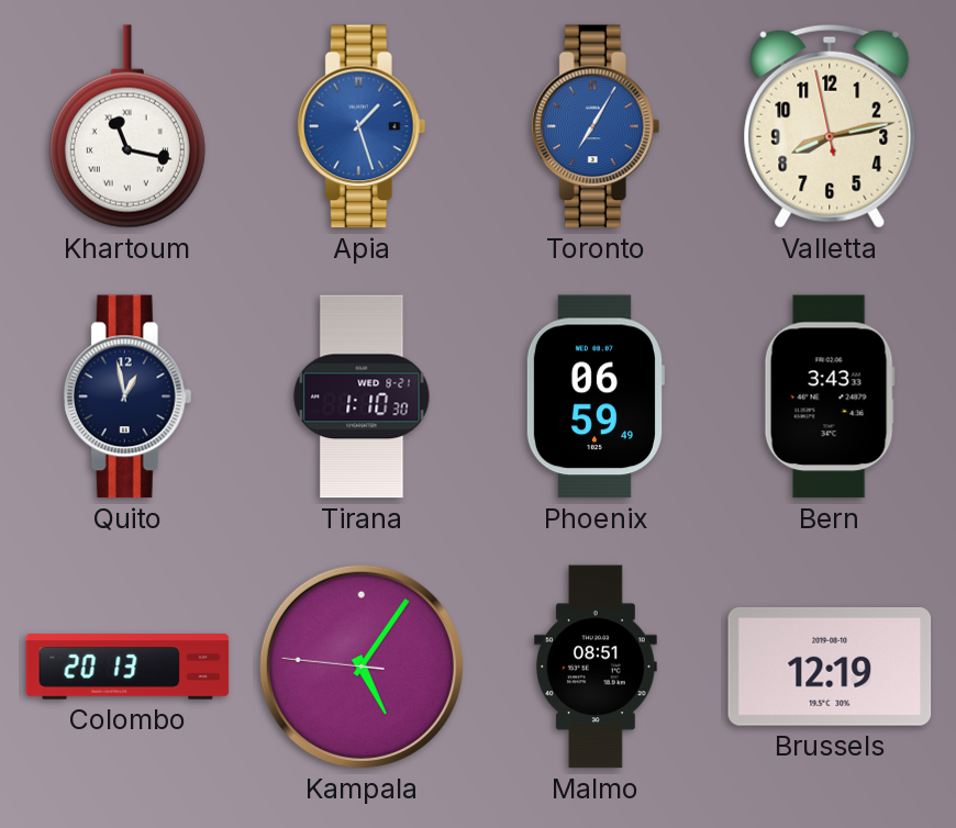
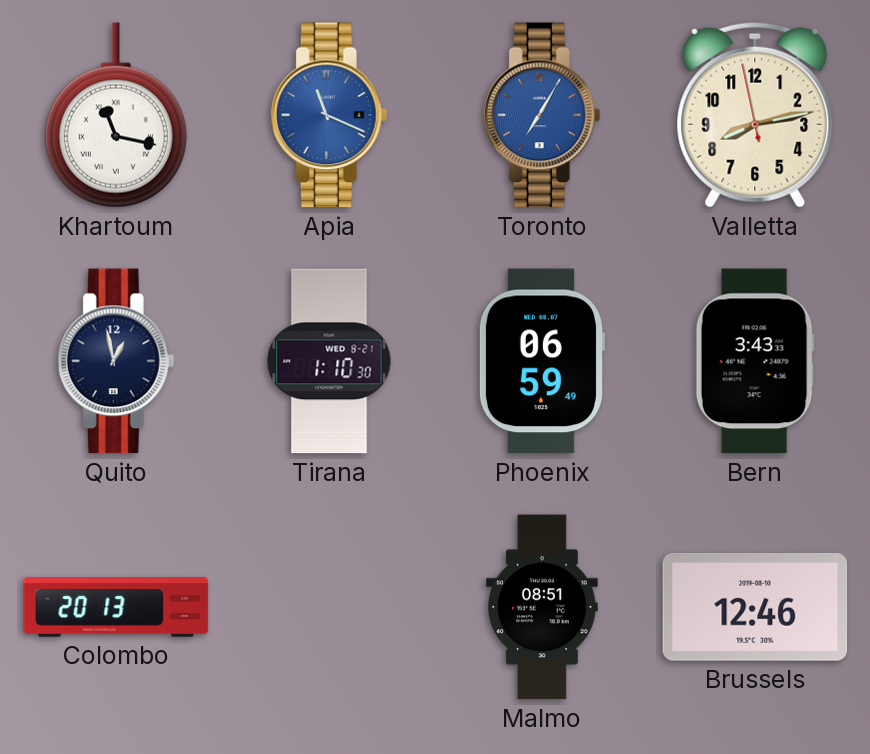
Apia: 1:27 -> 11:19 (329, 115)
Kampala: 5:05 -> none (362, 667)
Brussels: 12:19 -> 12:46 (755, 607)
